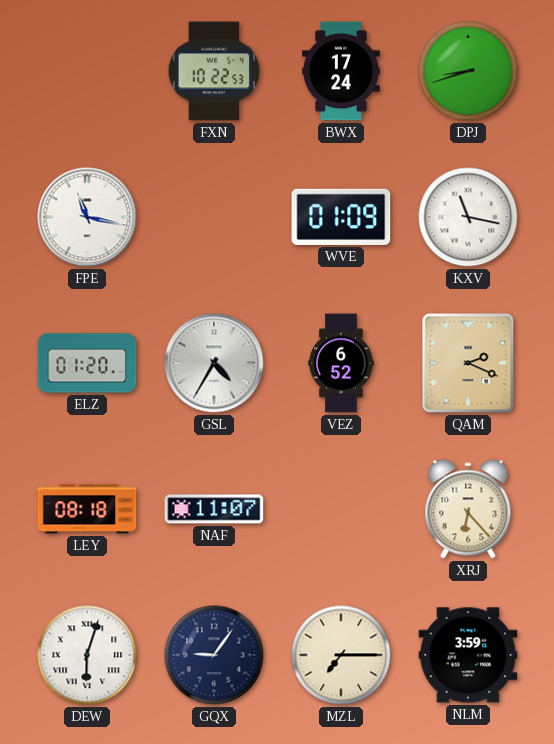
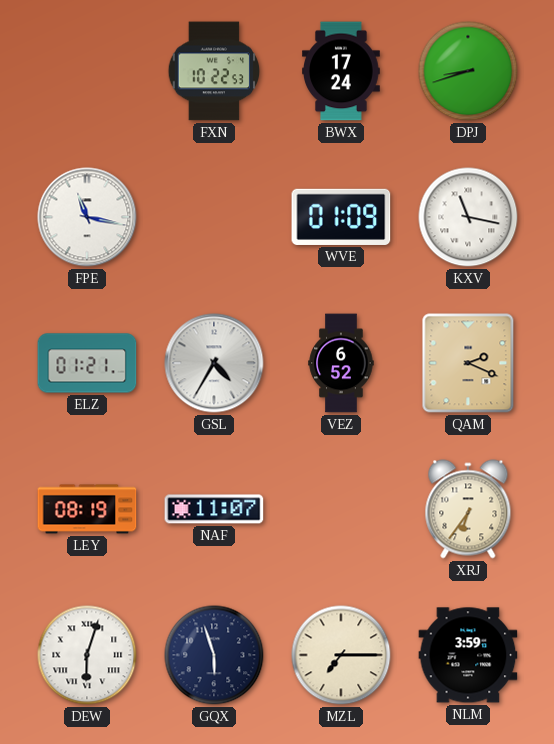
ELZ: 01:20 -> 01:21 (87, 363)
LEY: 08:18 -> 08:19 (87, 509)
XRJ: 6:23 -> 6:36 (468, 509)
GQX: 9:06 -> 5:57 (214, 655)
